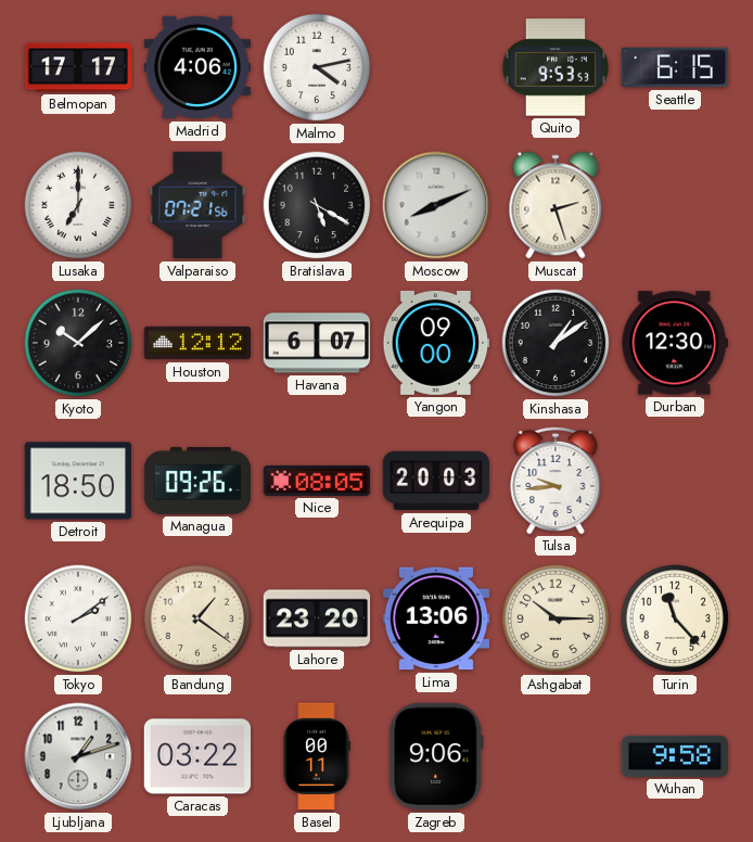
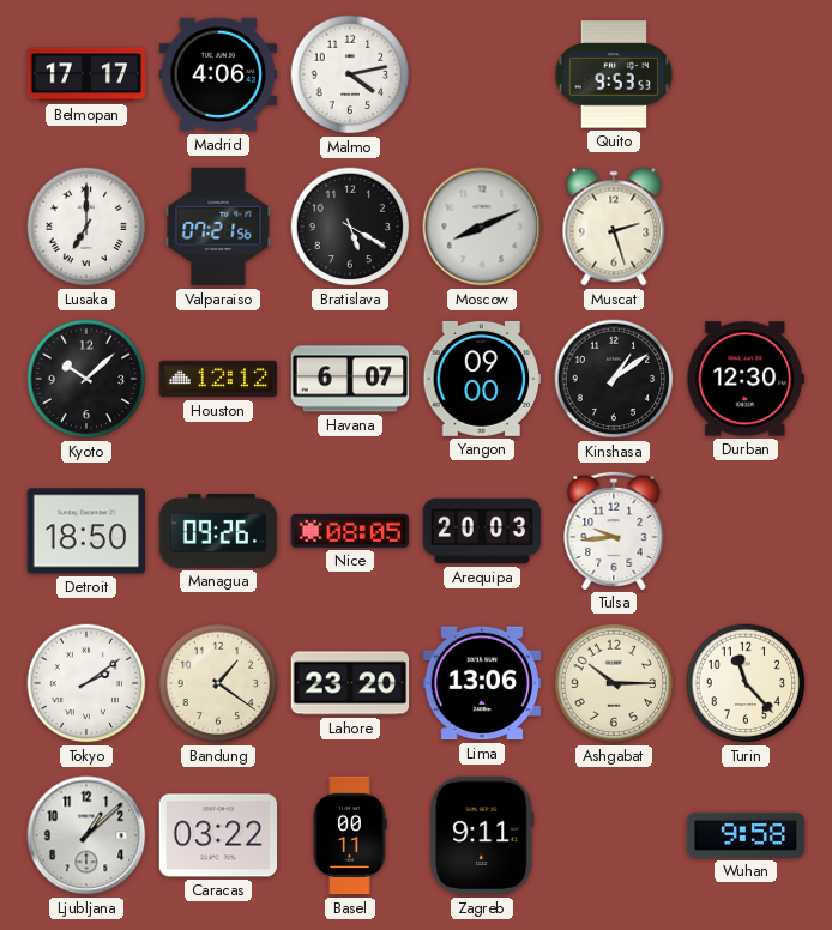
Seattle: 6:15 -> none (675, 67)
Ljubljana: 1:12 -> 1:08 (86, 835)
Zagreb: 9:06 -> 9:11 (482, 835)
